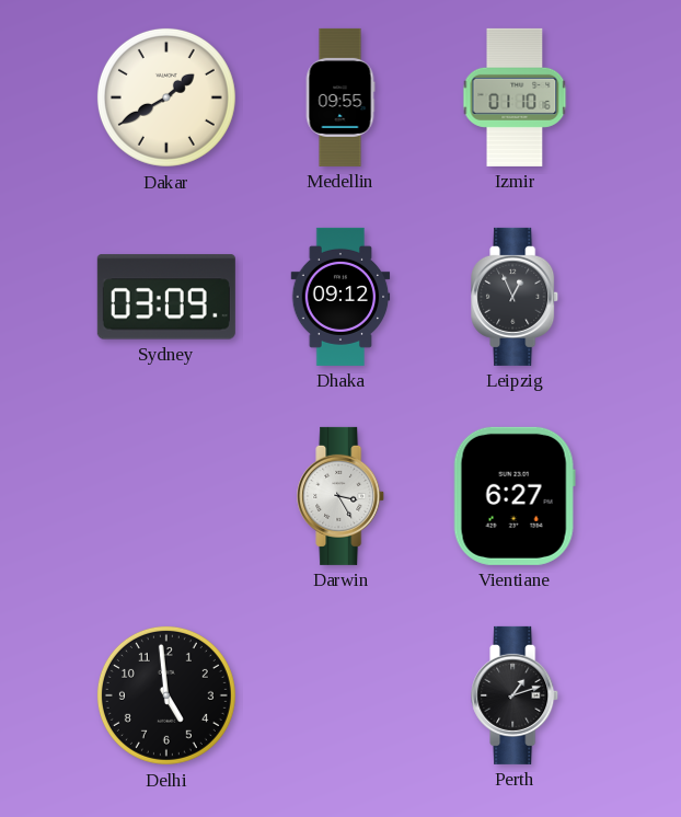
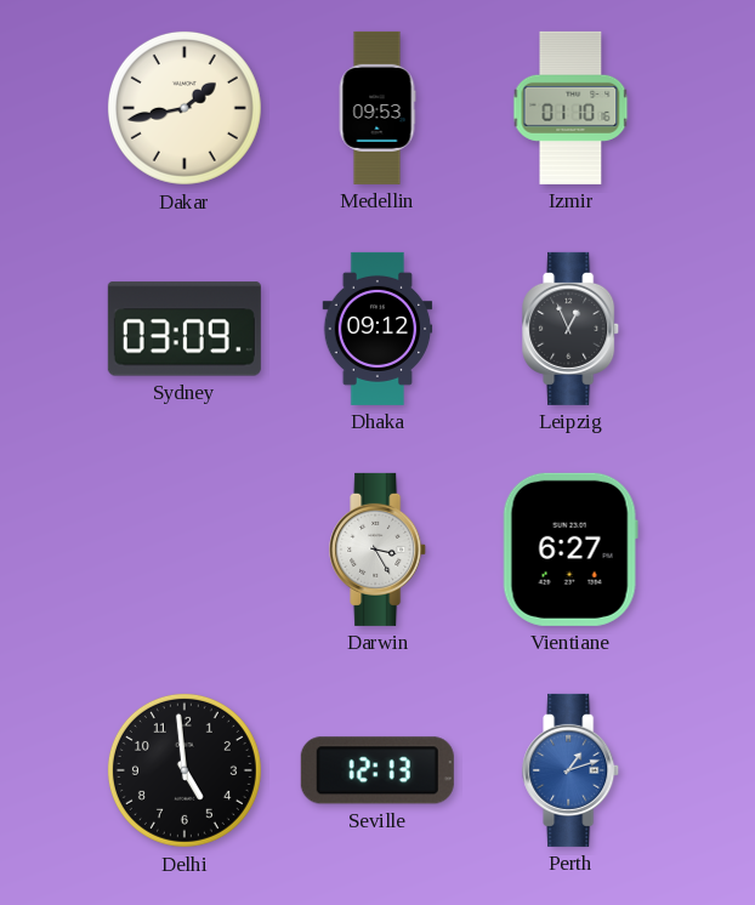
Dakar: 1:40 -> 1:43 (185, 108)
Medellin: 09:55 -> 09:53 (377, 108)
Seville: none -> 12:13 (377, 770)
Perth dial: black -> blue (572, 770)
